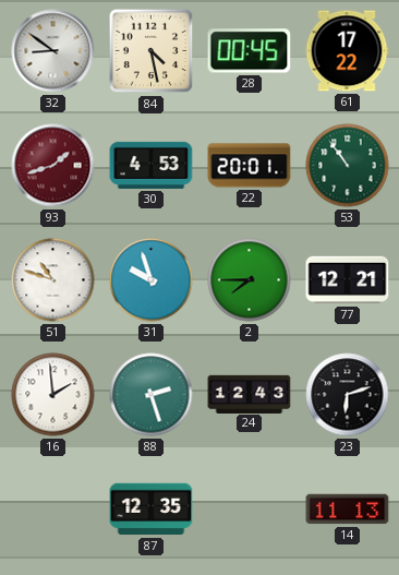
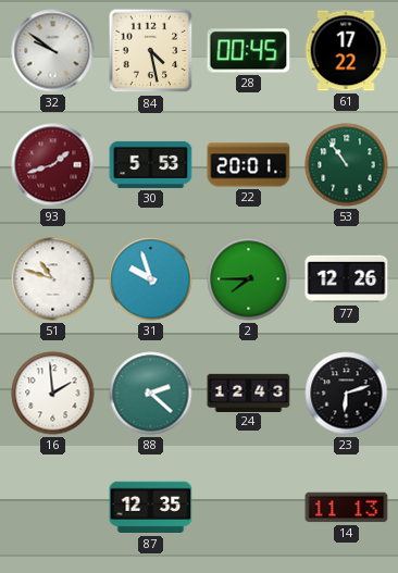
32: 8:51 -> 9:51 (53, 51)
30: 4:53 -> 5:53 (151, 164)
77: 12:21 -> 12:26 (347, 279)
88: 2:27 -> 2:22 (151, 394)
